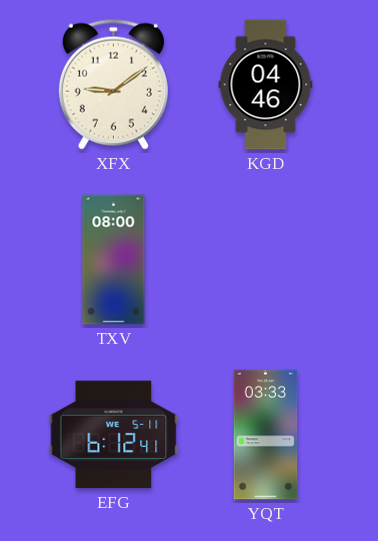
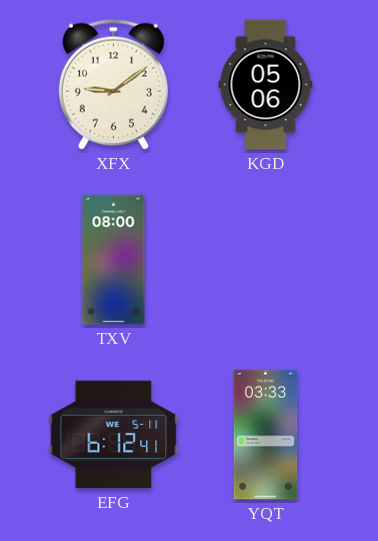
KGD: 04:46 -> 05:06 (266, 85)
